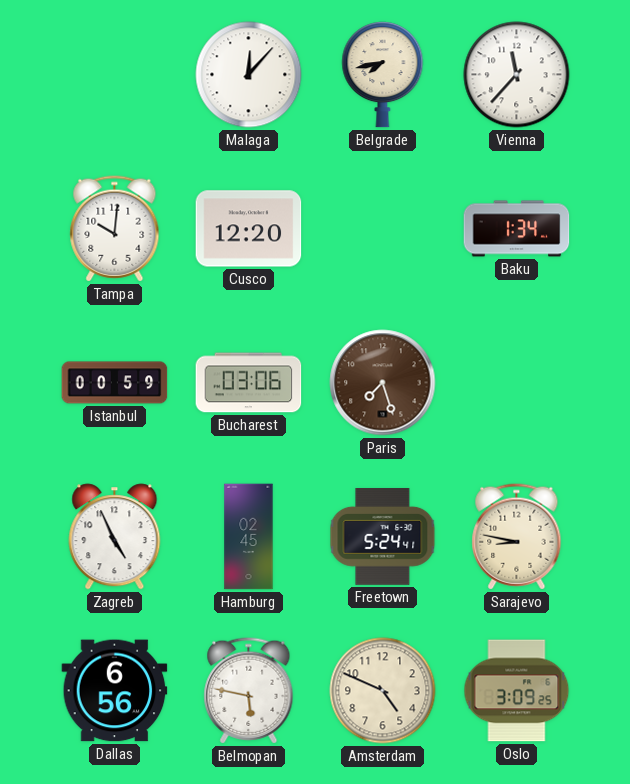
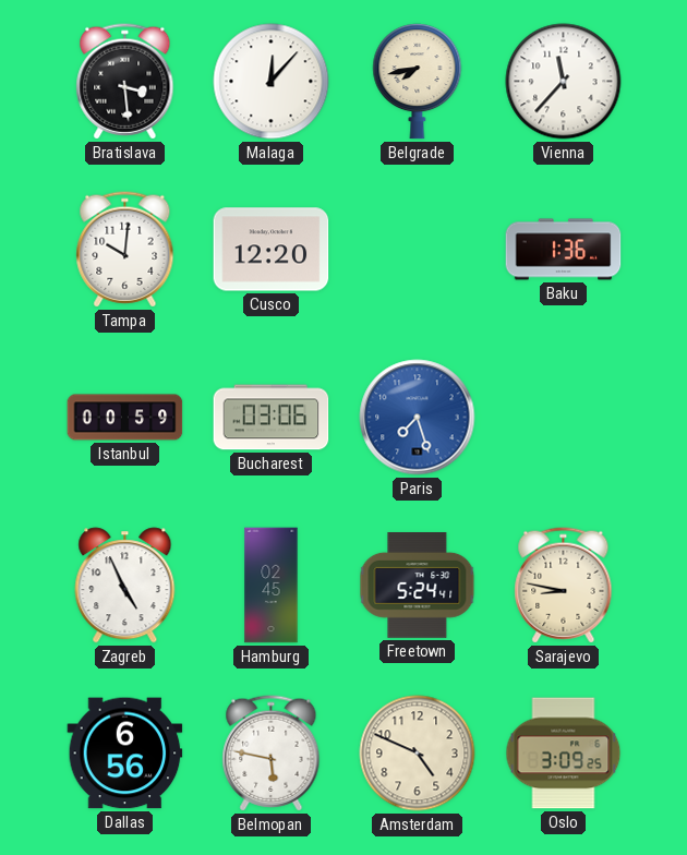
Bratislava: none -> 3:29 (125, 82)
Baku: 1:34 -> 1:36 (564, 250)
Paris dial: brown -> blue (418, 418)
